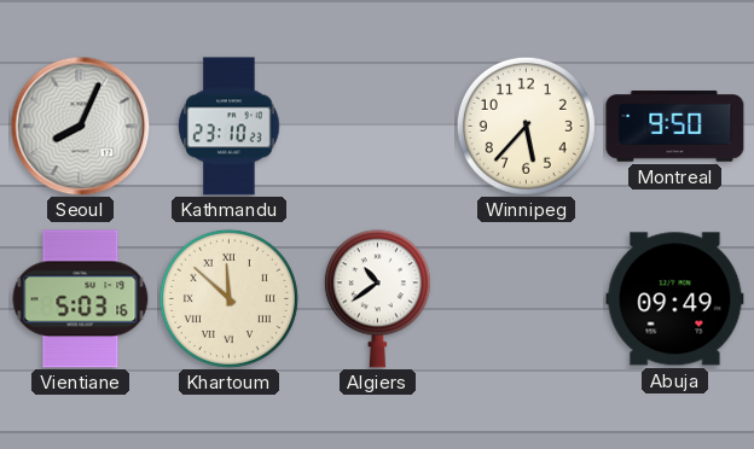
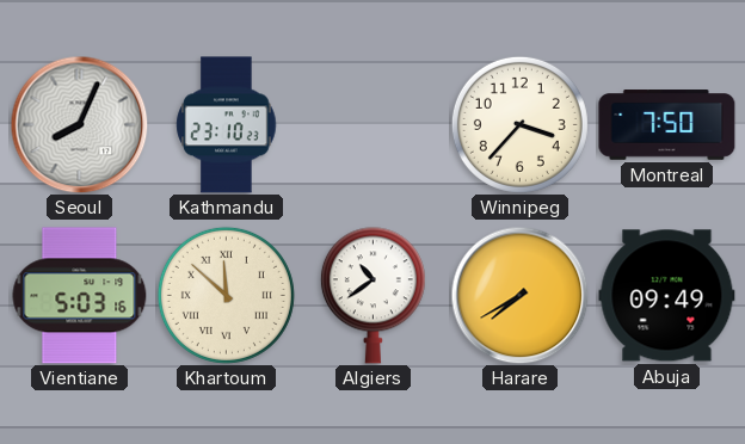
Winnipeg: 5:37 -> 3:37 (519, 124)
Montreal: 9:50 -> 7:50 (667, 125)
Harare: none -> 7:40 (519, 295)
